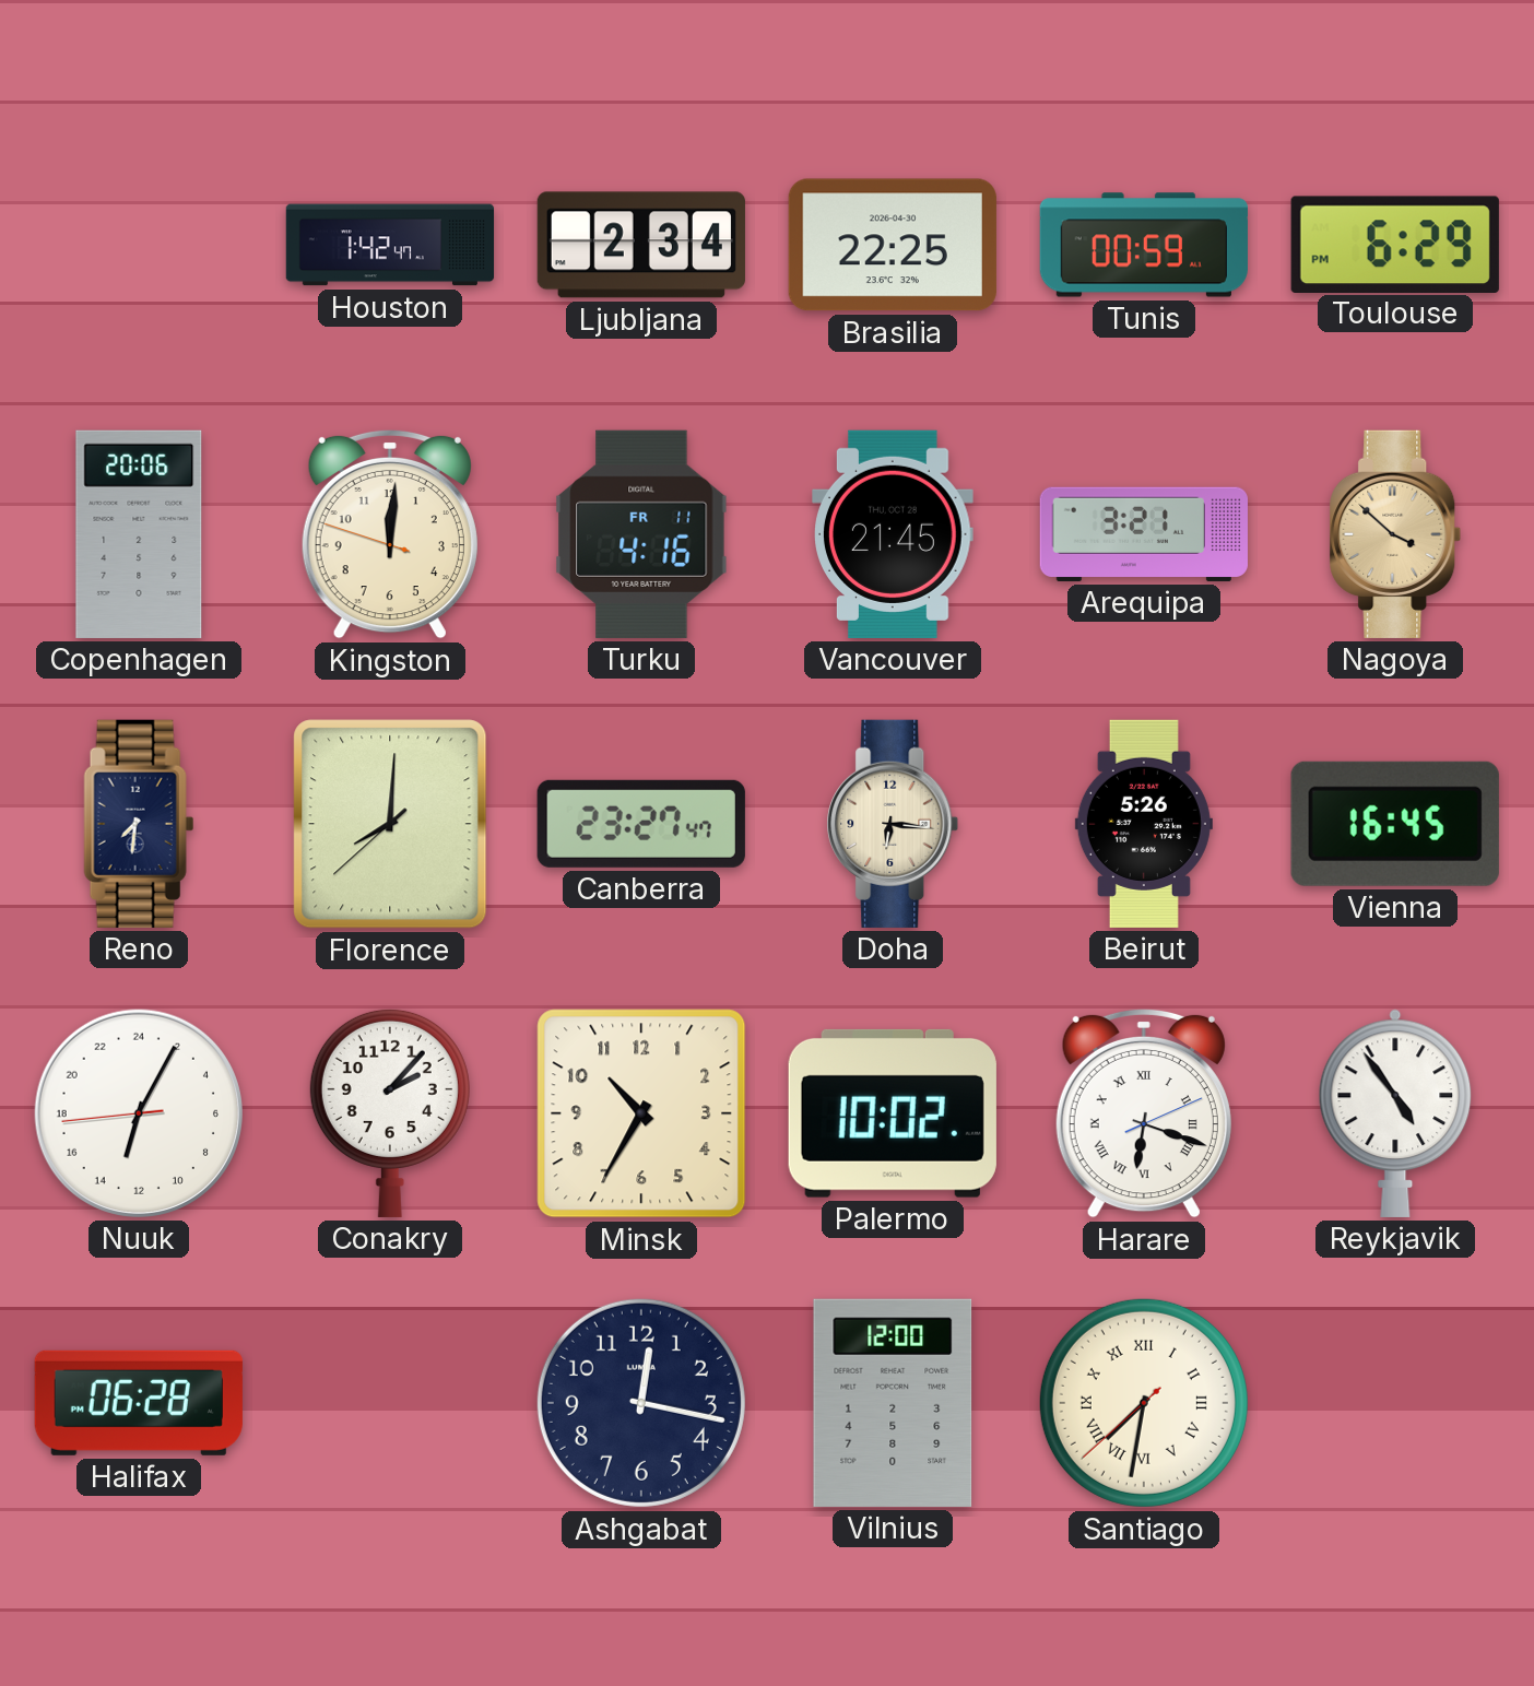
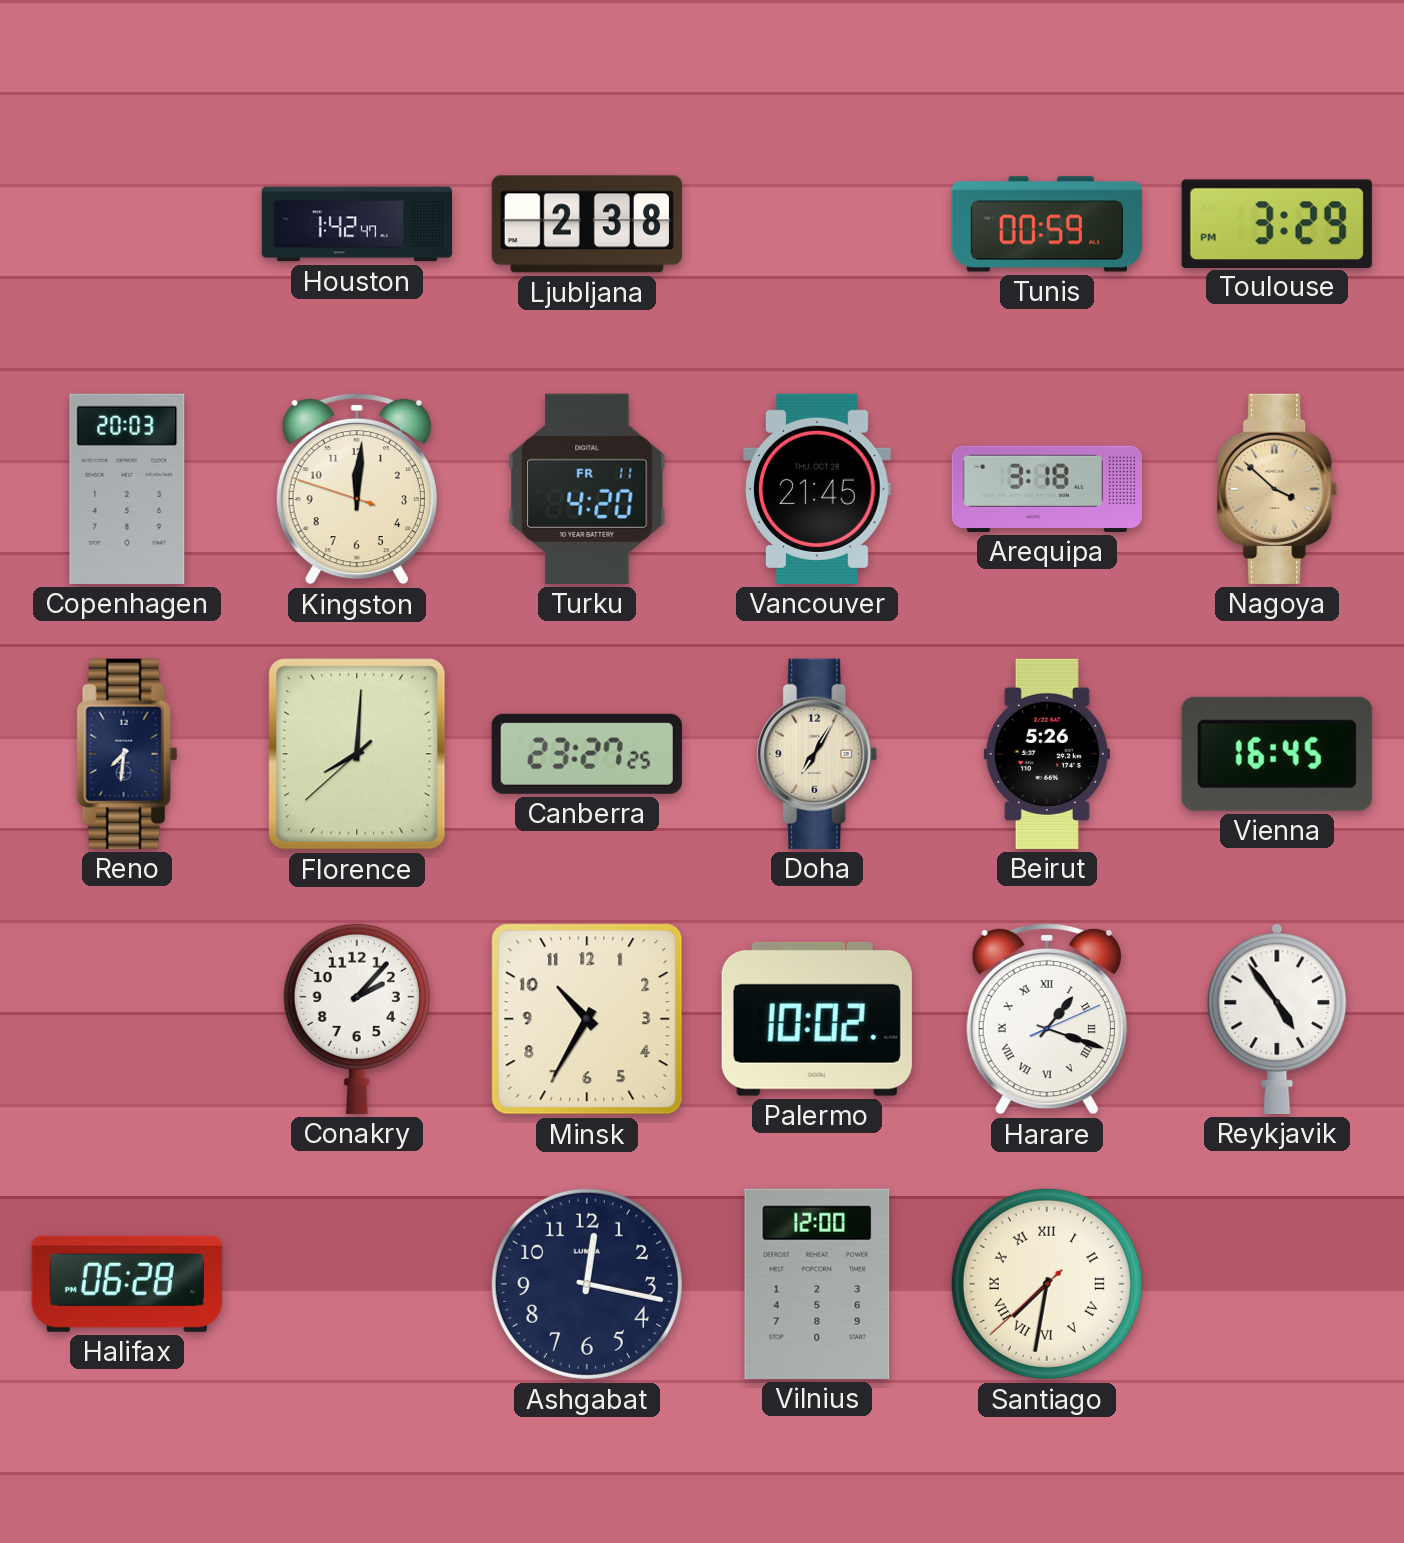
Ljubljana: 2:34 -> 2:38 (587, 224)
Brasilia: 22:25 -> none (893, 245)
Toulouse: 6:29 -> 3:29 (1277, 223)
Copenhagen: 20:06 -> 20:03 (127, 489)
Turku: 4:16 -> 4:20 (587, 489)
Arequipa: 3:21 -> 3:18 (1047, 489)
Canberra: 23:27:47 -> 23:27:25 (587, 754)
Doha: 6:16 -> 7:05 (817, 754)
Nuuk: 13:04 -> none (139, 1113)
Harare: 6:18 -> 1:18 (1047, 1019)
